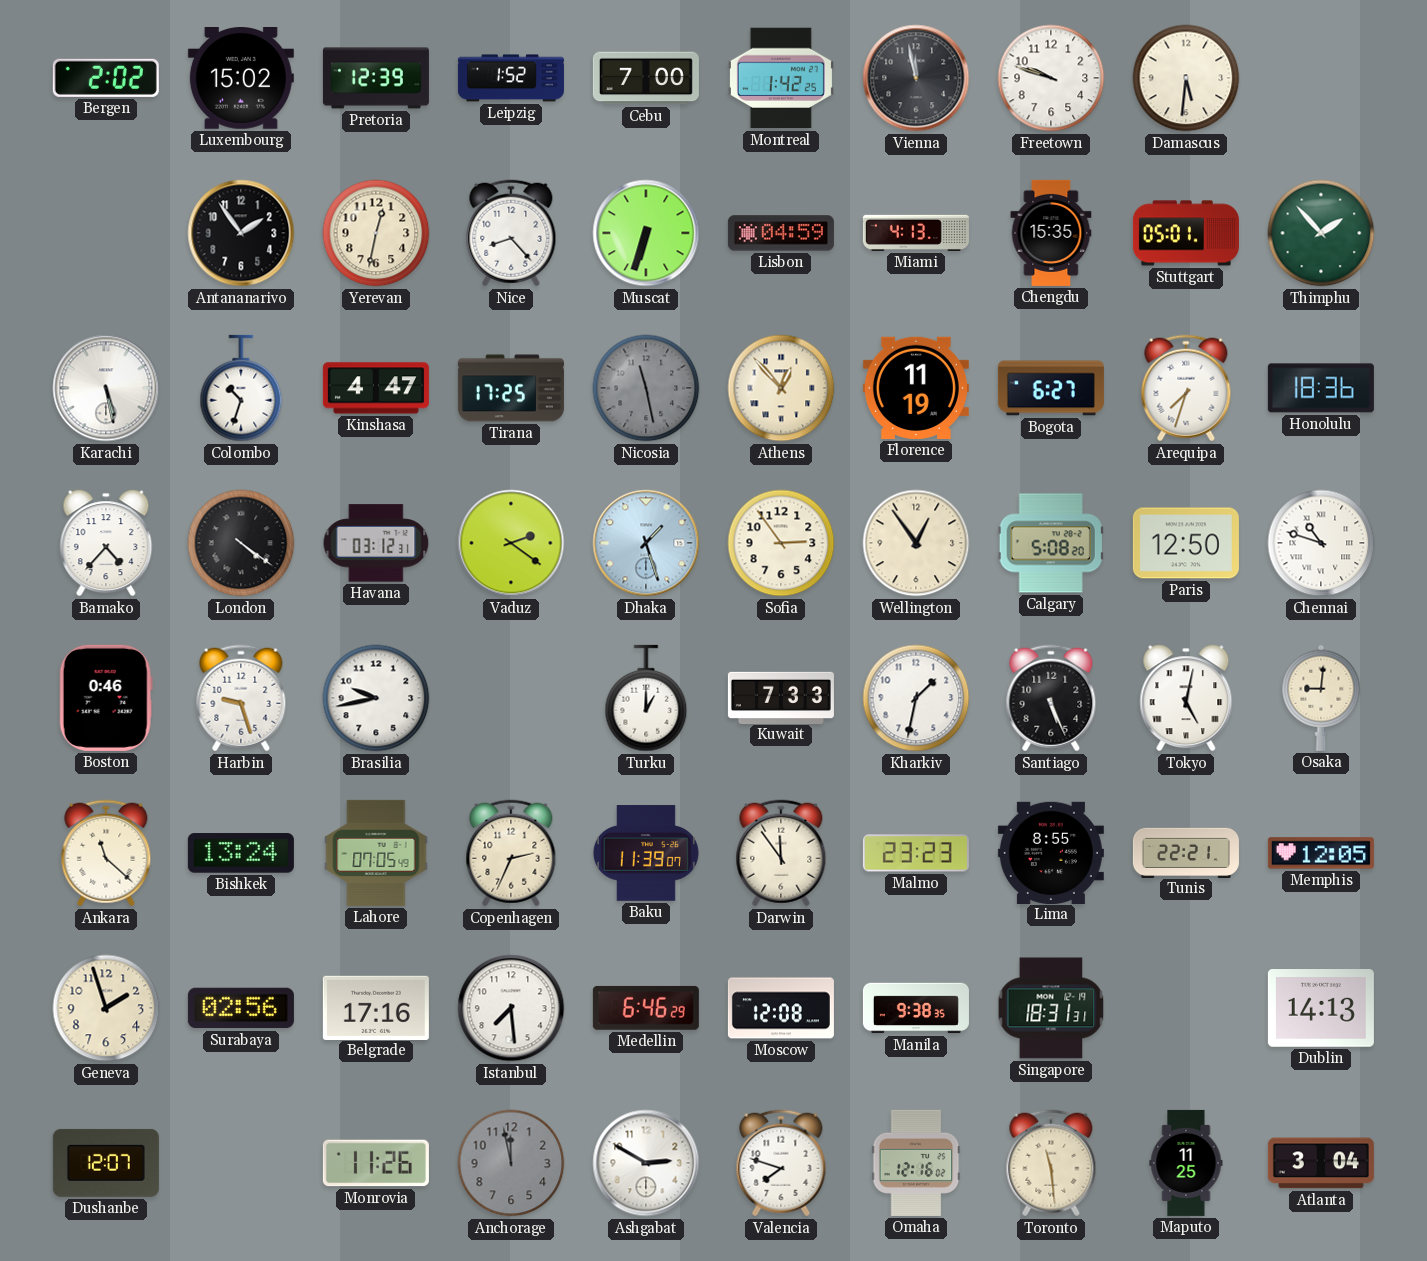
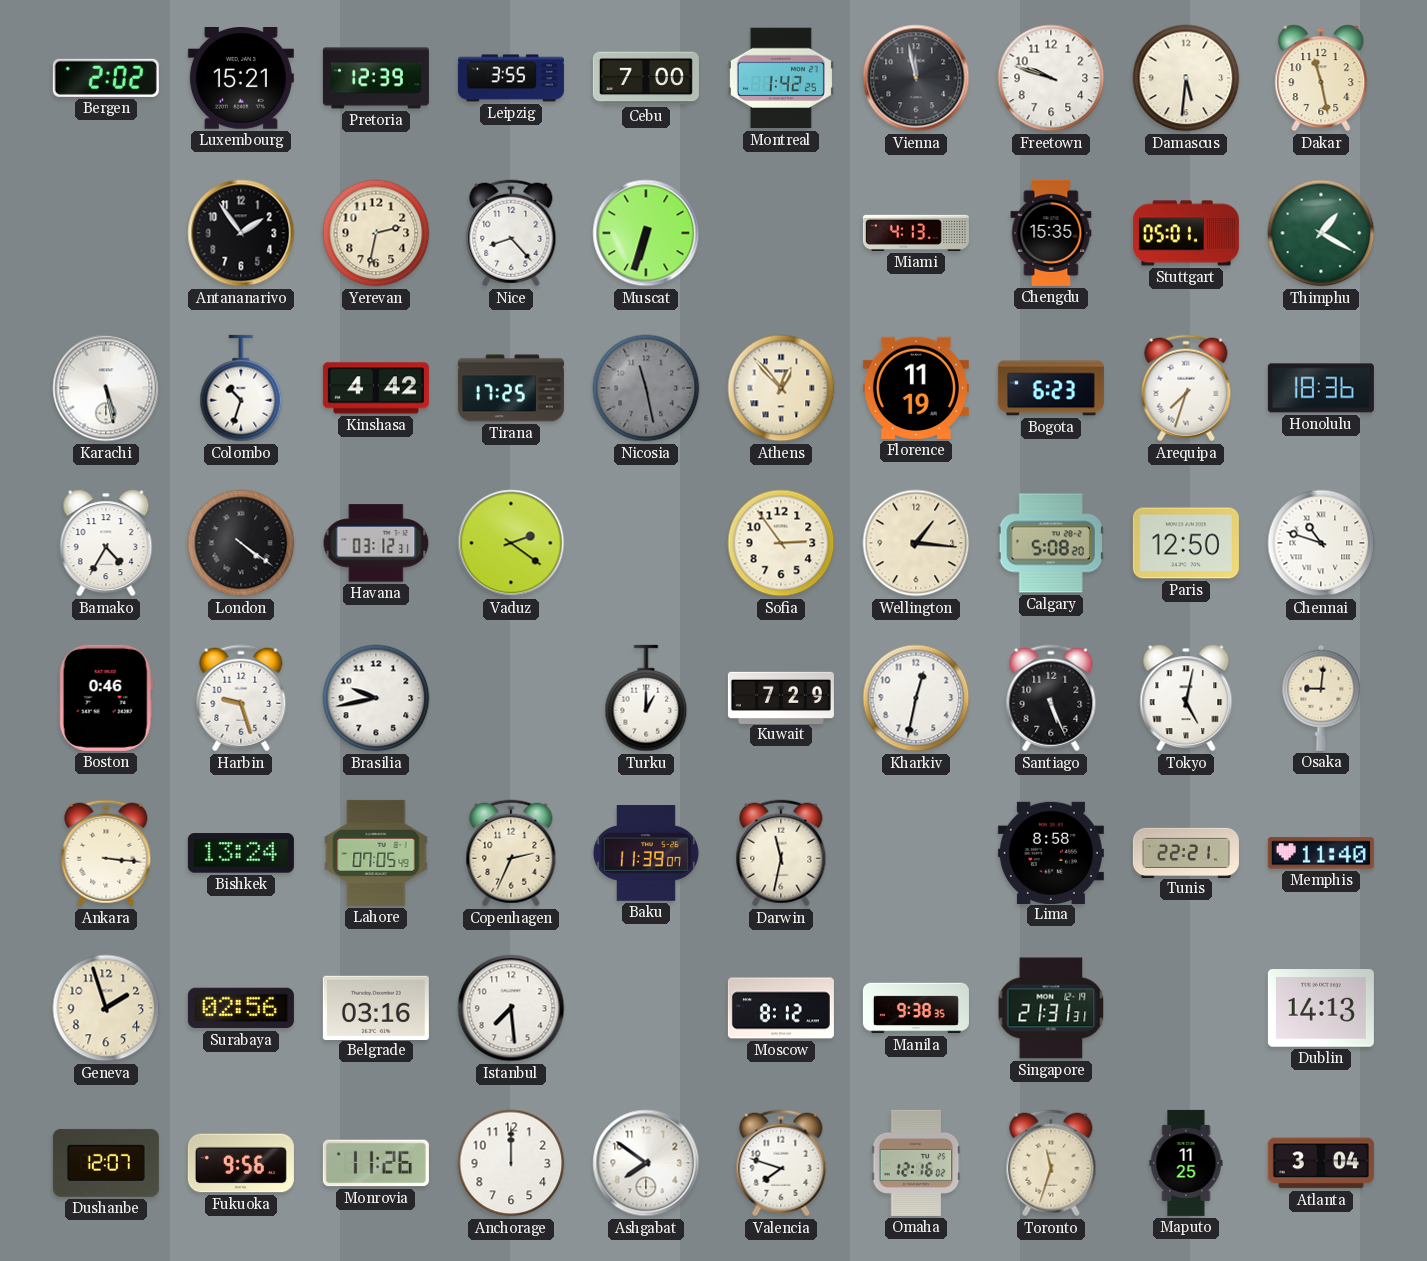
Luxembourg: 15:02 -> 15:21 (241, 79)
Leipzig: 1:52 -> 3:55 (511, 78)
Dakar: none -> 11:28 (1321, 78)
Yerevan: 12:32 -> 2:32 (376, 233)
Lisbon: 04:59 -> none (781, 233)
Thimphu: 1:53 -> 1:20 (1321, 233)
Kinshasa: 4:47 -> 4:42 (376, 388)
Bogota: 6:27 -> 6:23 (1051, 388)
Bamako: 4:37 -> 4:35 (106, 543)
Dhaka: 1:27 -> none (646, 543)
Wellington: 12:54 -> 1:16 (916, 543)
Kuwait: 7:33 -> 7:29 (781, 697)
Kharkiv: 1:32 -> 12:32 (916, 698)
Ankara: 11:22 -> 3:16 (106, 853)
Darwin: 11:54 -> 11:32 (781, 853)
Malmo: 23:23 -> none (916, 853)
Lima: 8:55 -> 8:58 (1051, 852)
Memphis: 12:05 -> 11:40 (1321, 853)
Belgrade: 17:16 -> 03:16 (376, 1007)
Medellin: 6:46 -> none (646, 1008)
Moscow: 12:08 -> 8:12 (781, 1008)
Singapore: 18:31 -> 21:31 (1051, 1008)
Fukuoka: none -> 9:56 (241, 1163)
Anchorage: 11:58 -> 12:00 (511, 1163)
Anchorage dial: grey -> white (511, 1163)
Ashgabat: 2:50 -> 7:51 (646, 1163)
Toronto: 11:29 -> 11:33 (1051, 1163)
